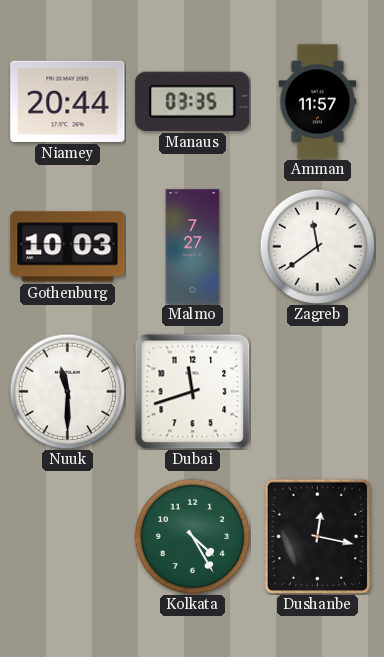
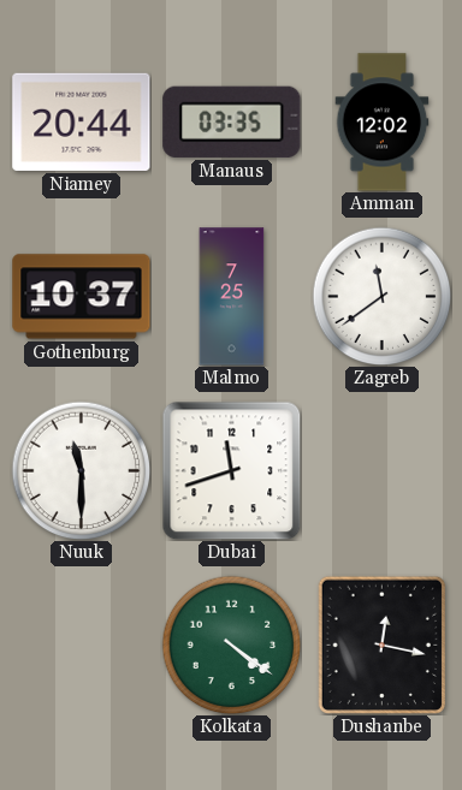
Amman: 11:57 -> 12:02 (383, 123)
Gothenburg: 10:03 -> 10:37 (82, 297)
Malmo: 7:27 -> 7:25 (232, 297)
Kolkata: 4:25 -> 4:21 (231, 645)
